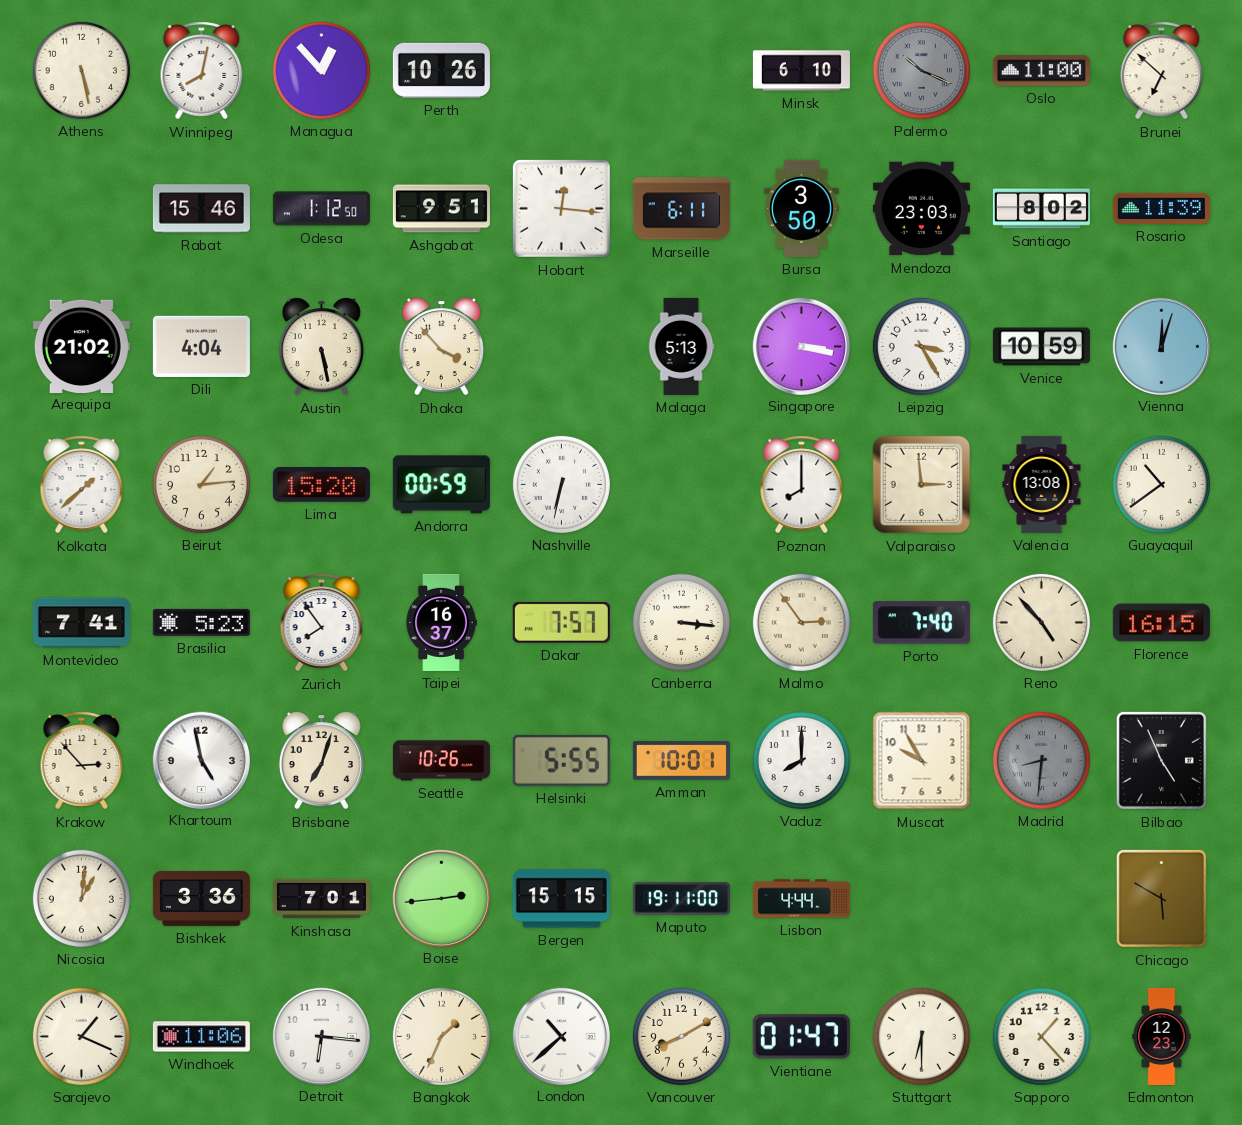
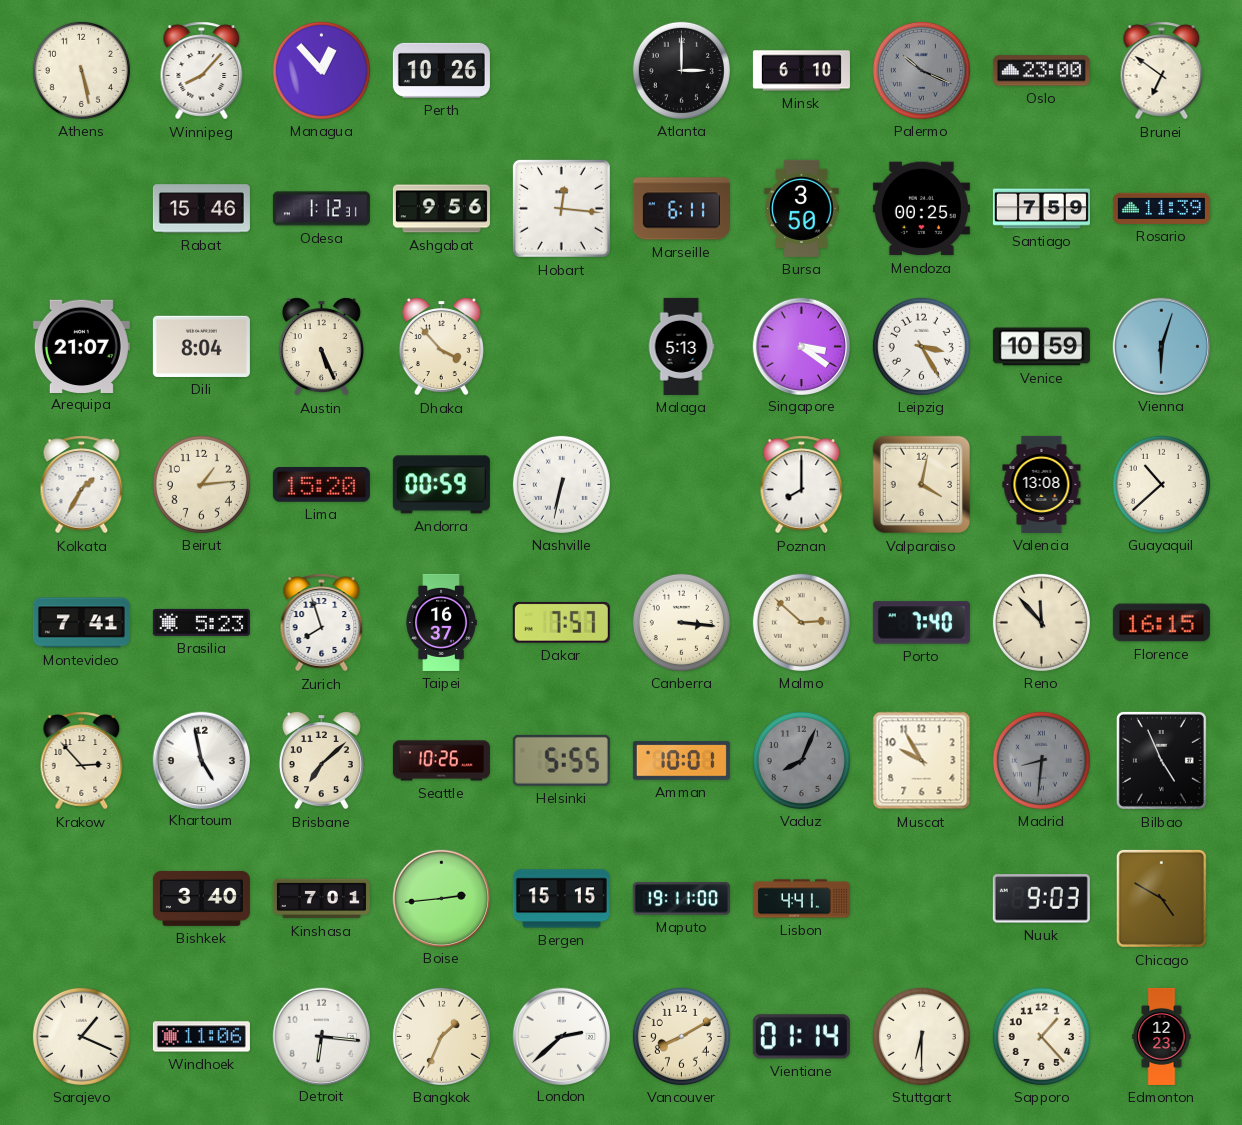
Winnipeg: 8:02 -> 8:07 (202, 71)
Atlanta: none -> 3:00 (681, 70)
Oslo: 11:00 -> 23:00 (1041, 71)
Brunei: 6:52 -> 6:51 (1162, 71)
Odesa: 1:12:50 -> 1:12:31 (321, 209)
Ashgabat: 9:51 -> 9:56 (441, 209)
Mendoza: 23:03 -> 00:25 (921, 209)
Santiago: 8:02 -> 7:59 (1041, 209)
Arequipa: 21:02 -> 21:07 (81, 346)
Dili: 4:04 -> 8:04 (201, 346)
Austin: 5:28 -> 5:26 (321, 347)
Singapore: 3:17 -> 3:21 (801, 346)
Vienna: 12:03 -> 6:03 (1161, 346)
Kolkata: 1:38 -> 1:35 (82, 485)
Valparaiso: 2:59 -> 4:02 (922, 485)
Guayaquil: 10:39 -> 10:38 (1161, 484)
Zurich: 7:54 -> 7:57 (322, 623)
Malmo: 2:54 -> 2:52 (801, 622)
Reno: 4:53 -> 11:53 (1041, 622)
Brisbane: 7:03 -> 7:08 (321, 761)
Vaduz: 8:00 -> 8:04 (801, 760)
Vaduz dial: white -> grey (801, 760)
Nicosia: 1:01 -> none (81, 898)
Bishkek: 3:36 -> 3:40 (201, 898)
Lisbon: 4:44 -> 4:41 (801, 899)
Nuuk: none -> 9:03 (1041, 899)
Chicago: 5:50 -> 4:50 (1161, 898)
London: 10:38 -> 2:38 (561, 1036)
Vientiane: 01:47 -> 01:14 (801, 1037)
